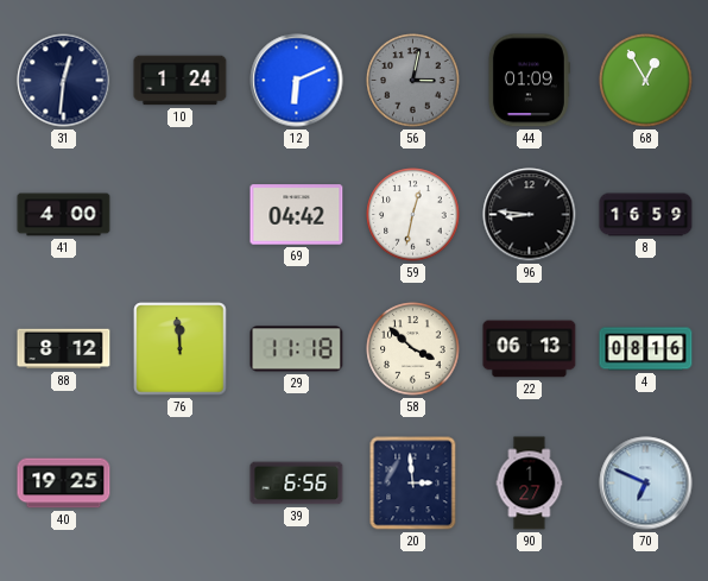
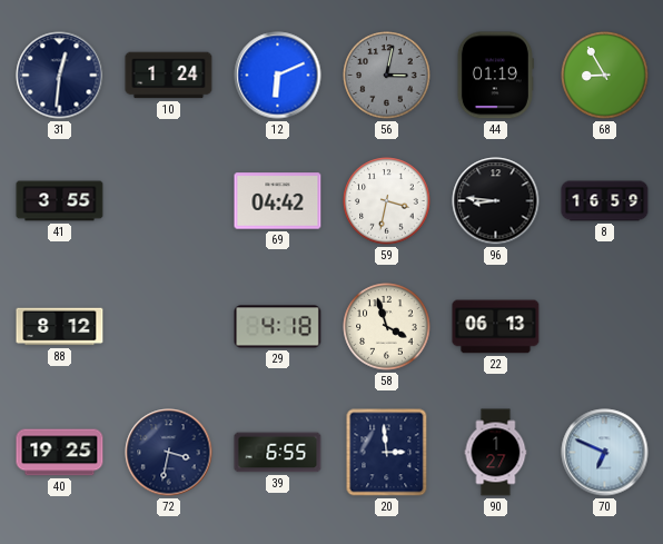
44: 01:09 -> 01:19 (495, 76)
68: 12:55 -> 8:55 (605, 76)
41: 4:00 -> 3:55 (60, 201)
59: 12:32 -> 3:32 (387, 201)
76: 11:59 -> none (181, 349)
29: 11:18 -> 4:18 (278, 327)
58: 3:52 -> 3:57 (387, 327)
4: 08:16 -> none (646, 349)
72: none -> 3:32 (169, 453)
39: 6:56 -> 6:55 (278, 453)
